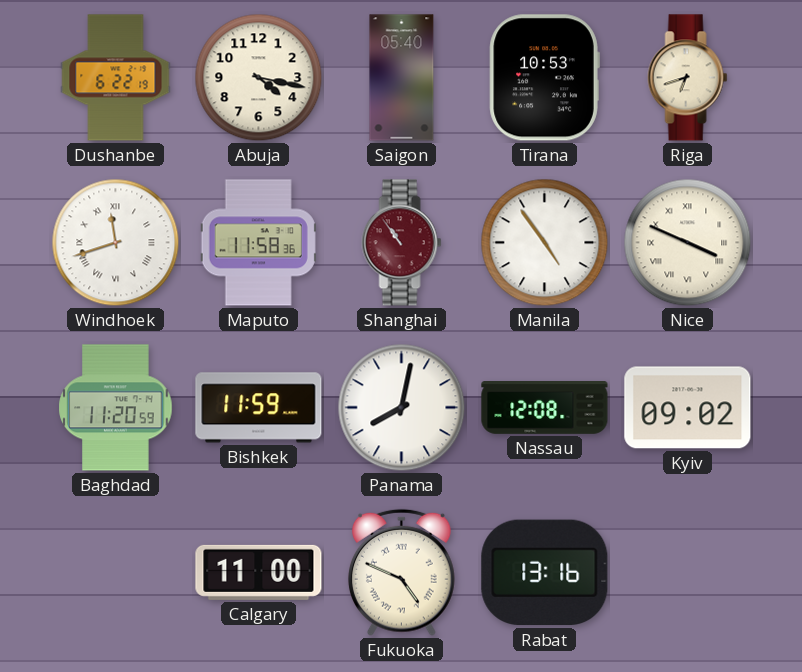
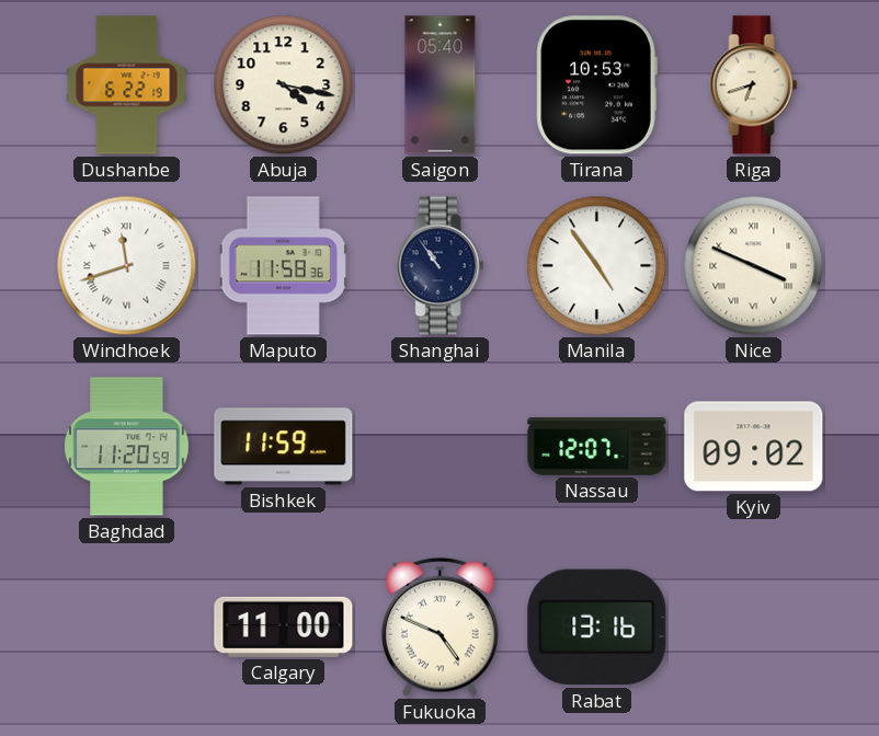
Shanghai dial: burgundy -> navy (441, 266)
Panama: 8:02 -> none (402, 408)
Nassau: 12:08 -> 12:07 (597, 447)
